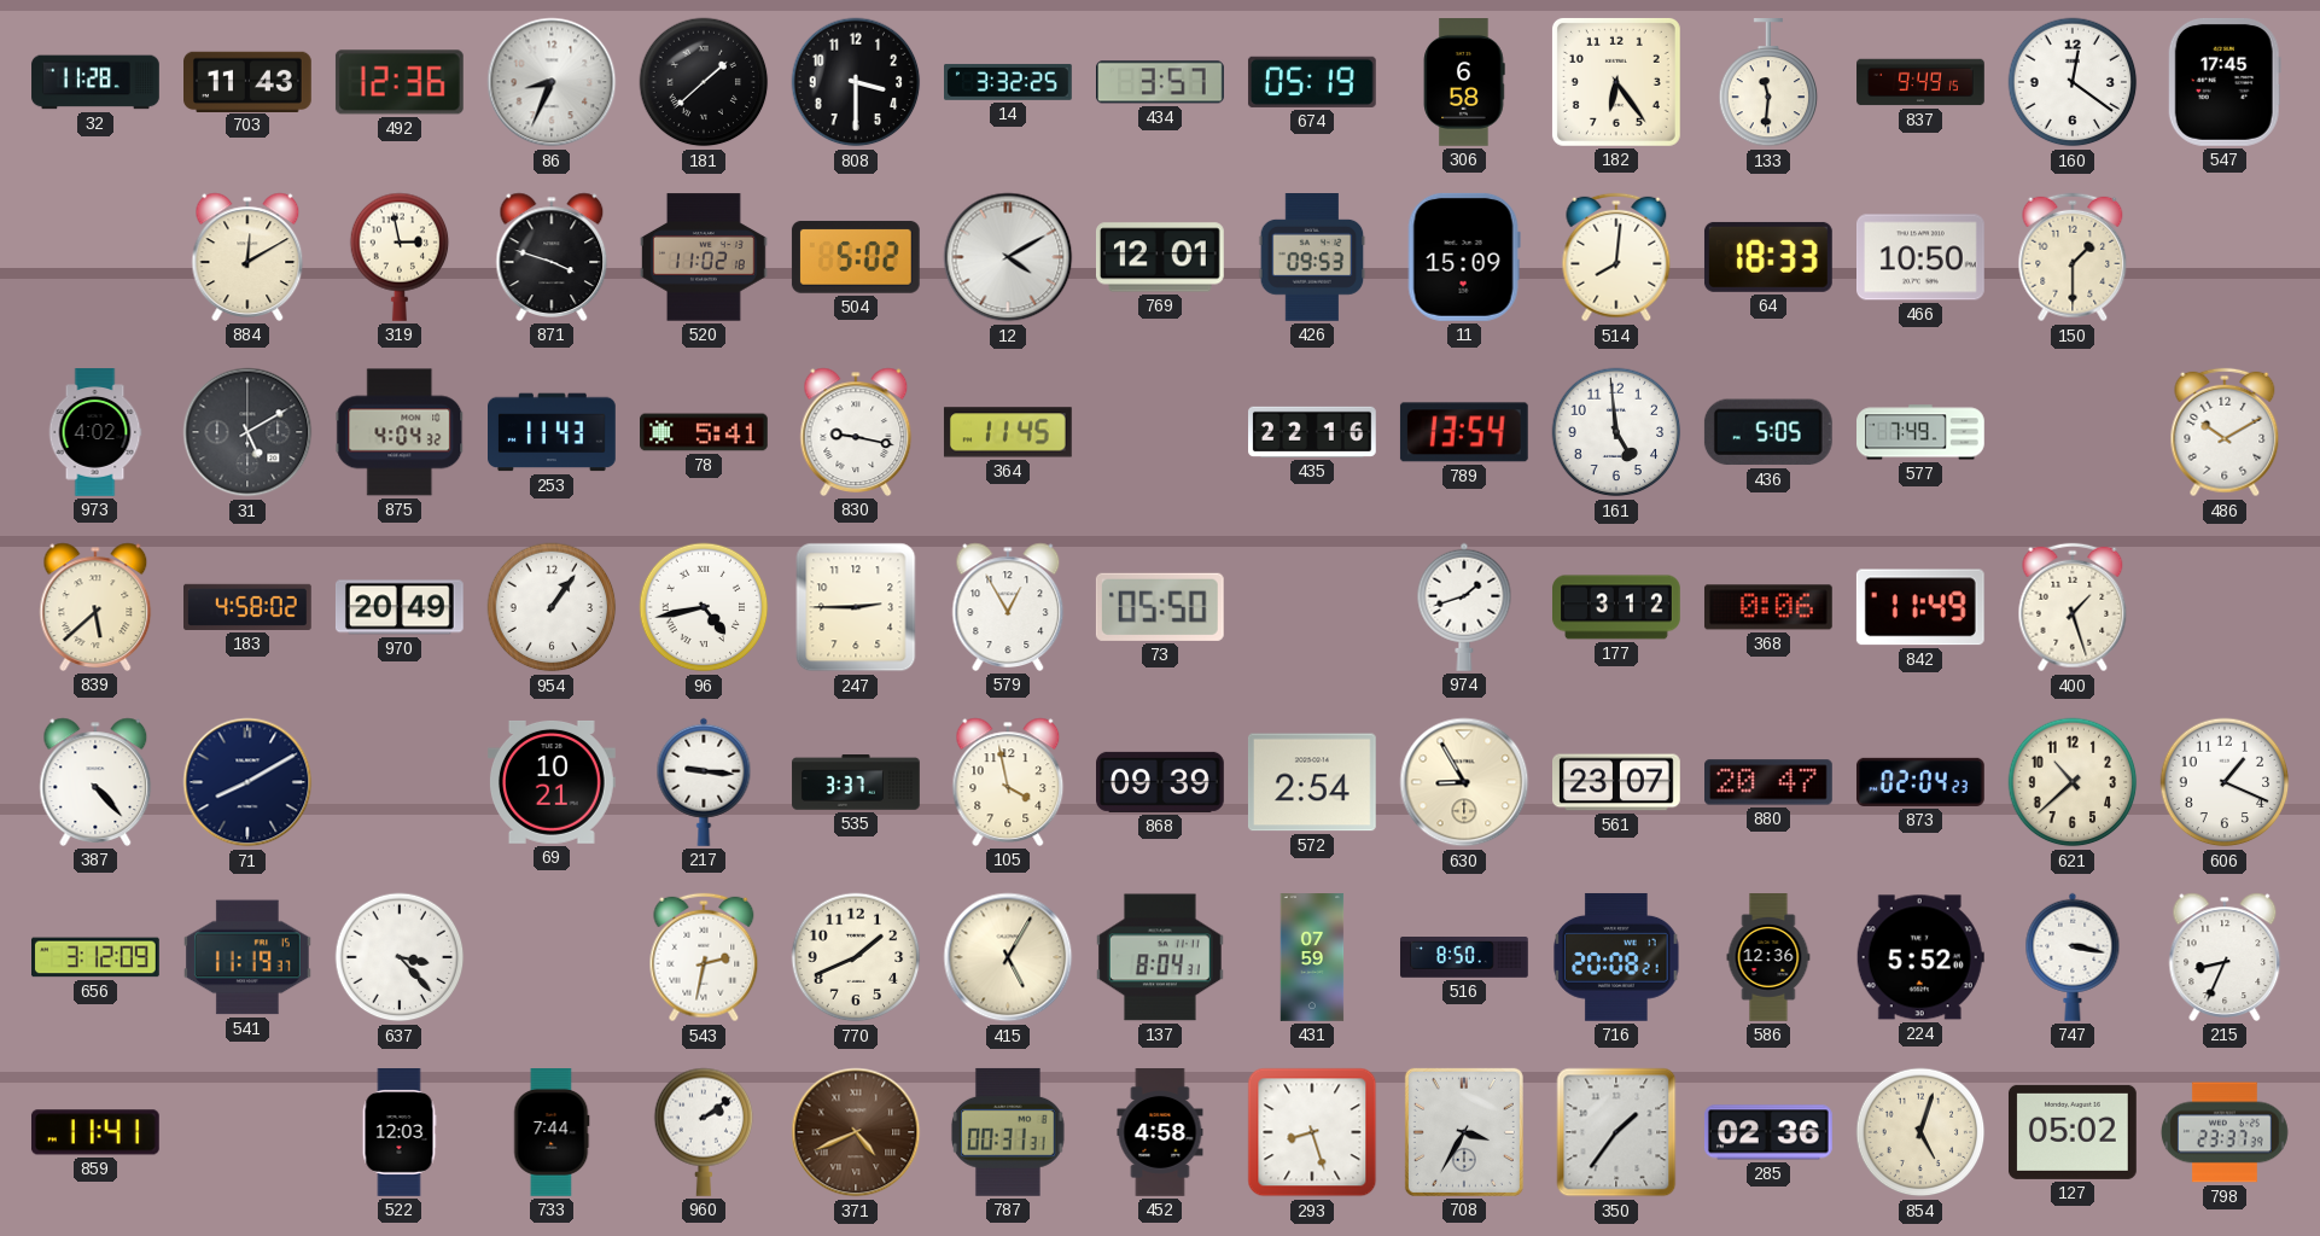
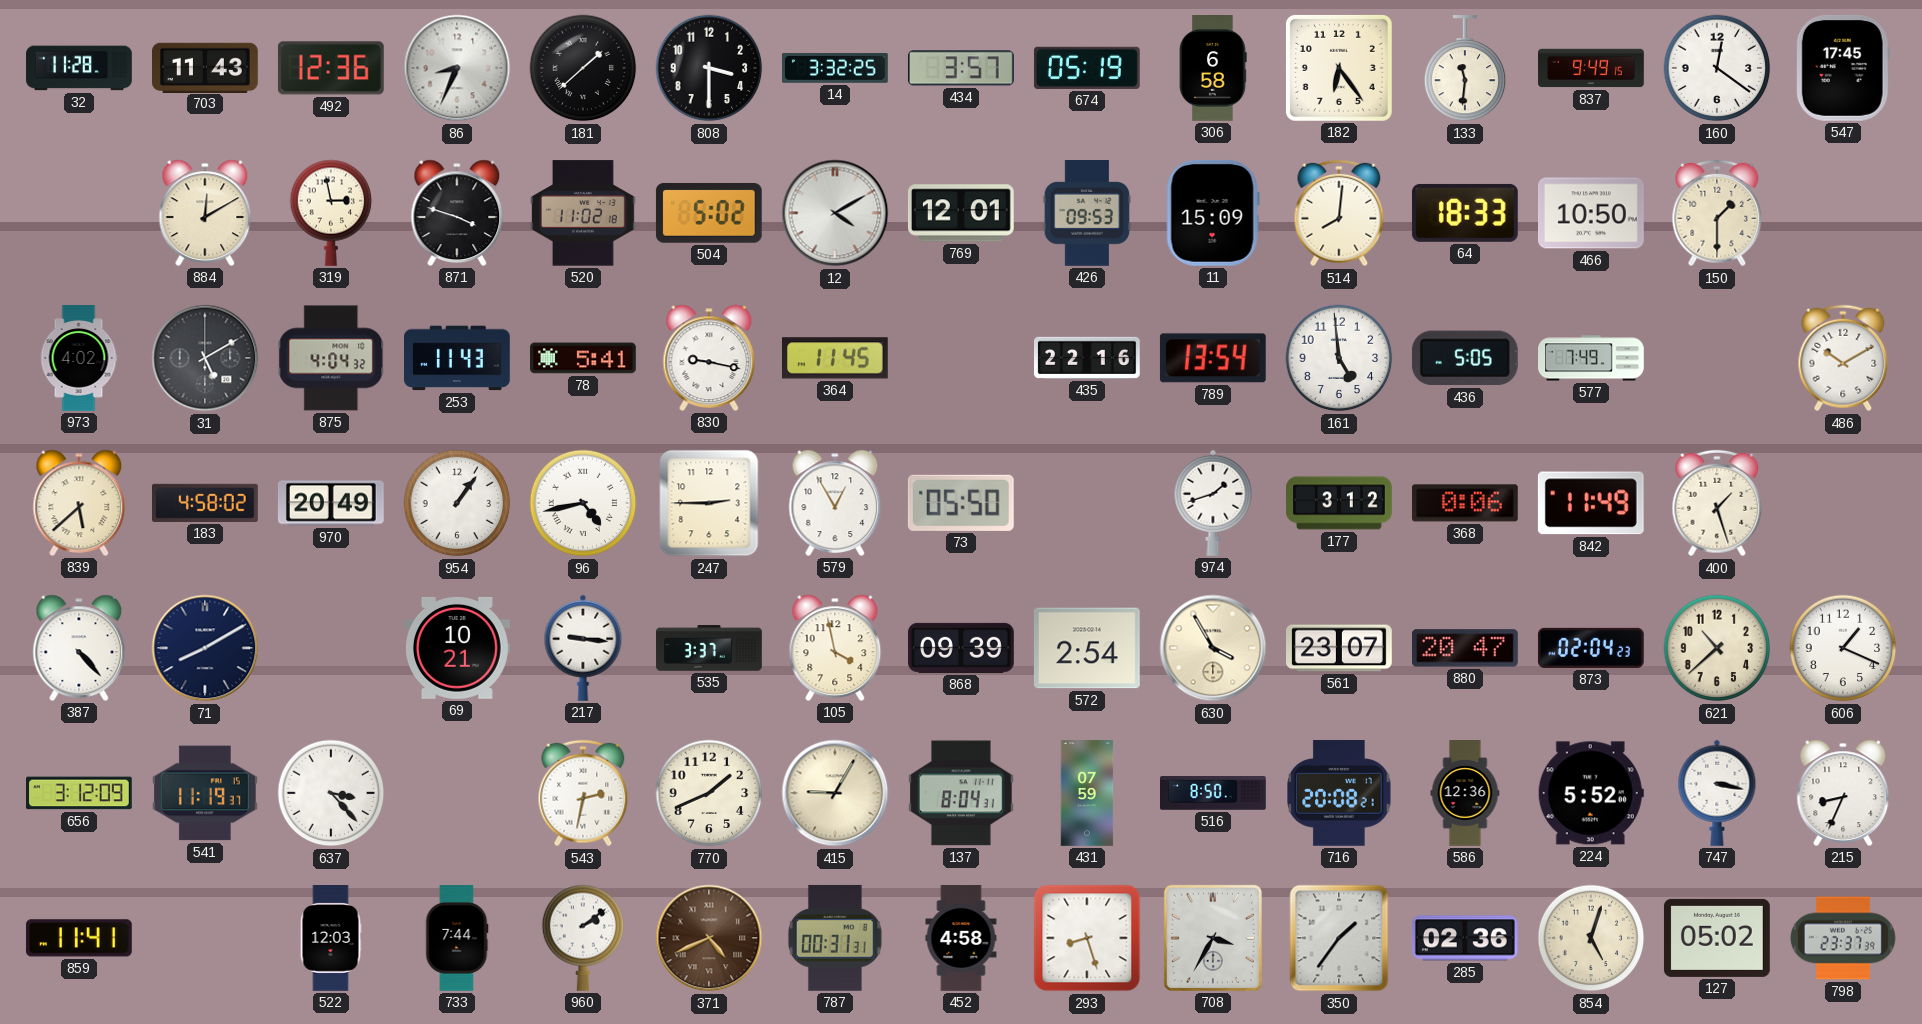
630: 8:55 -> 3:55 (1213, 648)
415: 5:05 -> 9:05 (835, 793)
